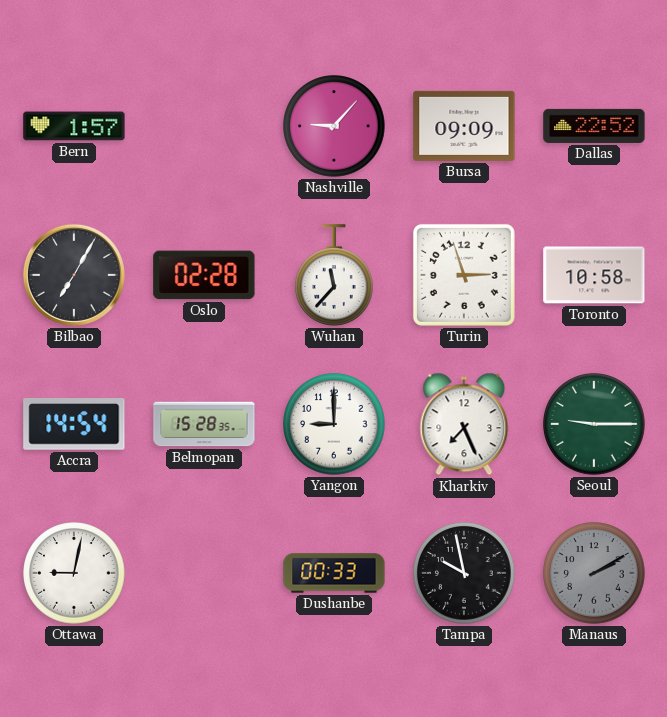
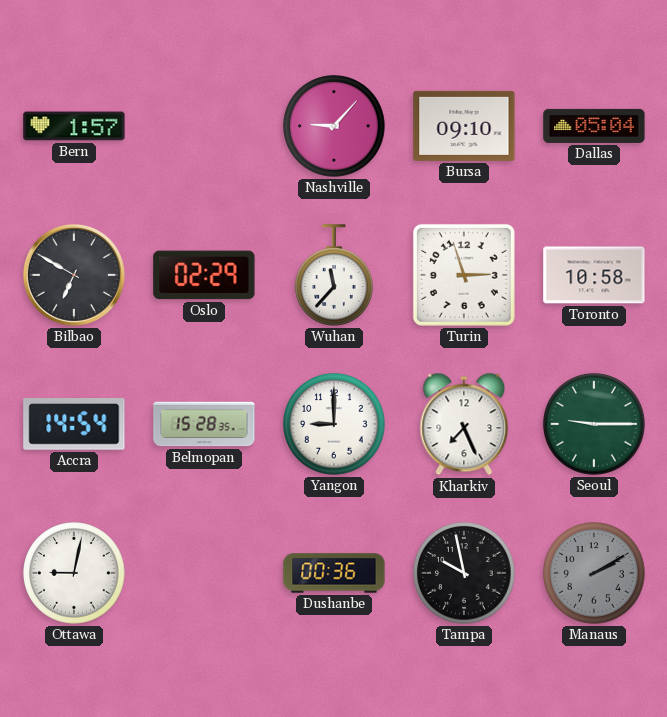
Bursa: 09:09 -> 09:10 (464, 126)
Dallas: 22:52 -> 05:04 (594, 126)
Bilbao: 7:05 -> 6:50 (74, 275)
Oslo: 02:28 -> 02:29 (204, 275)
Dushanbe: 00:33 -> 00:36 (334, 573)
